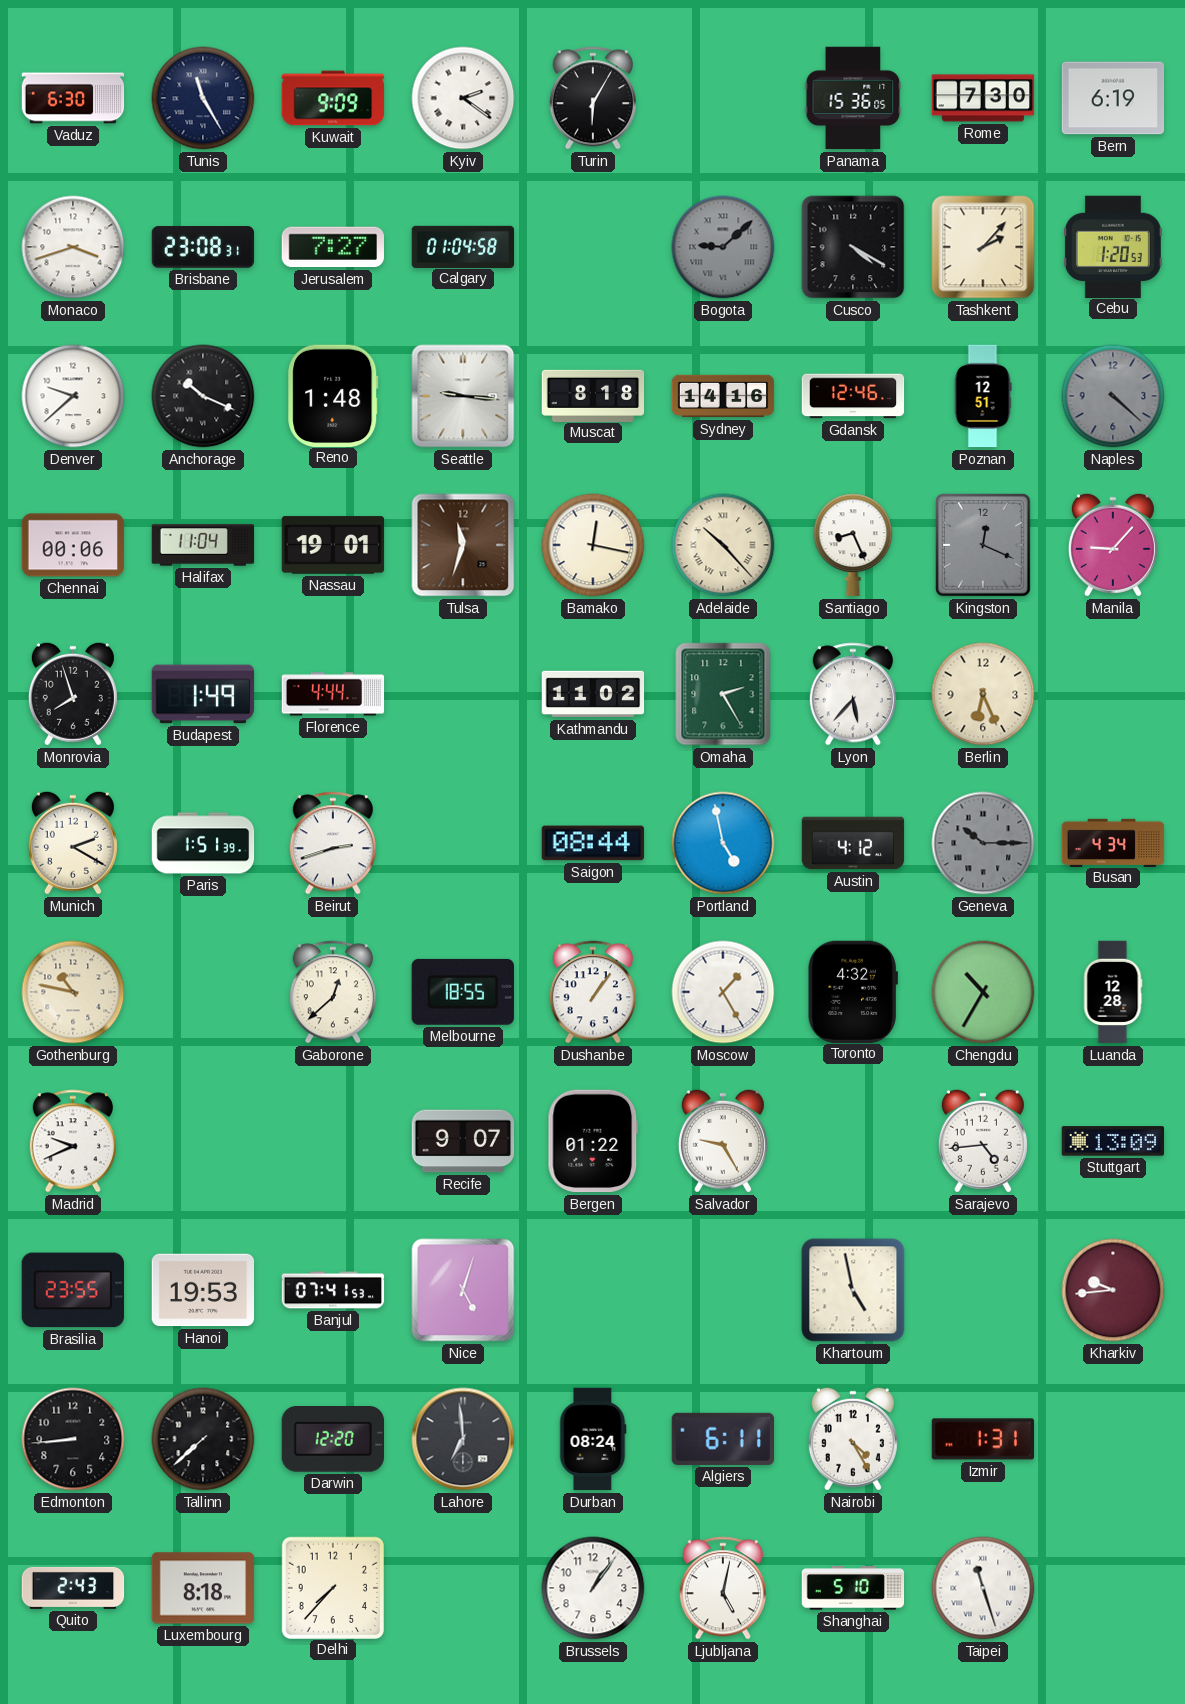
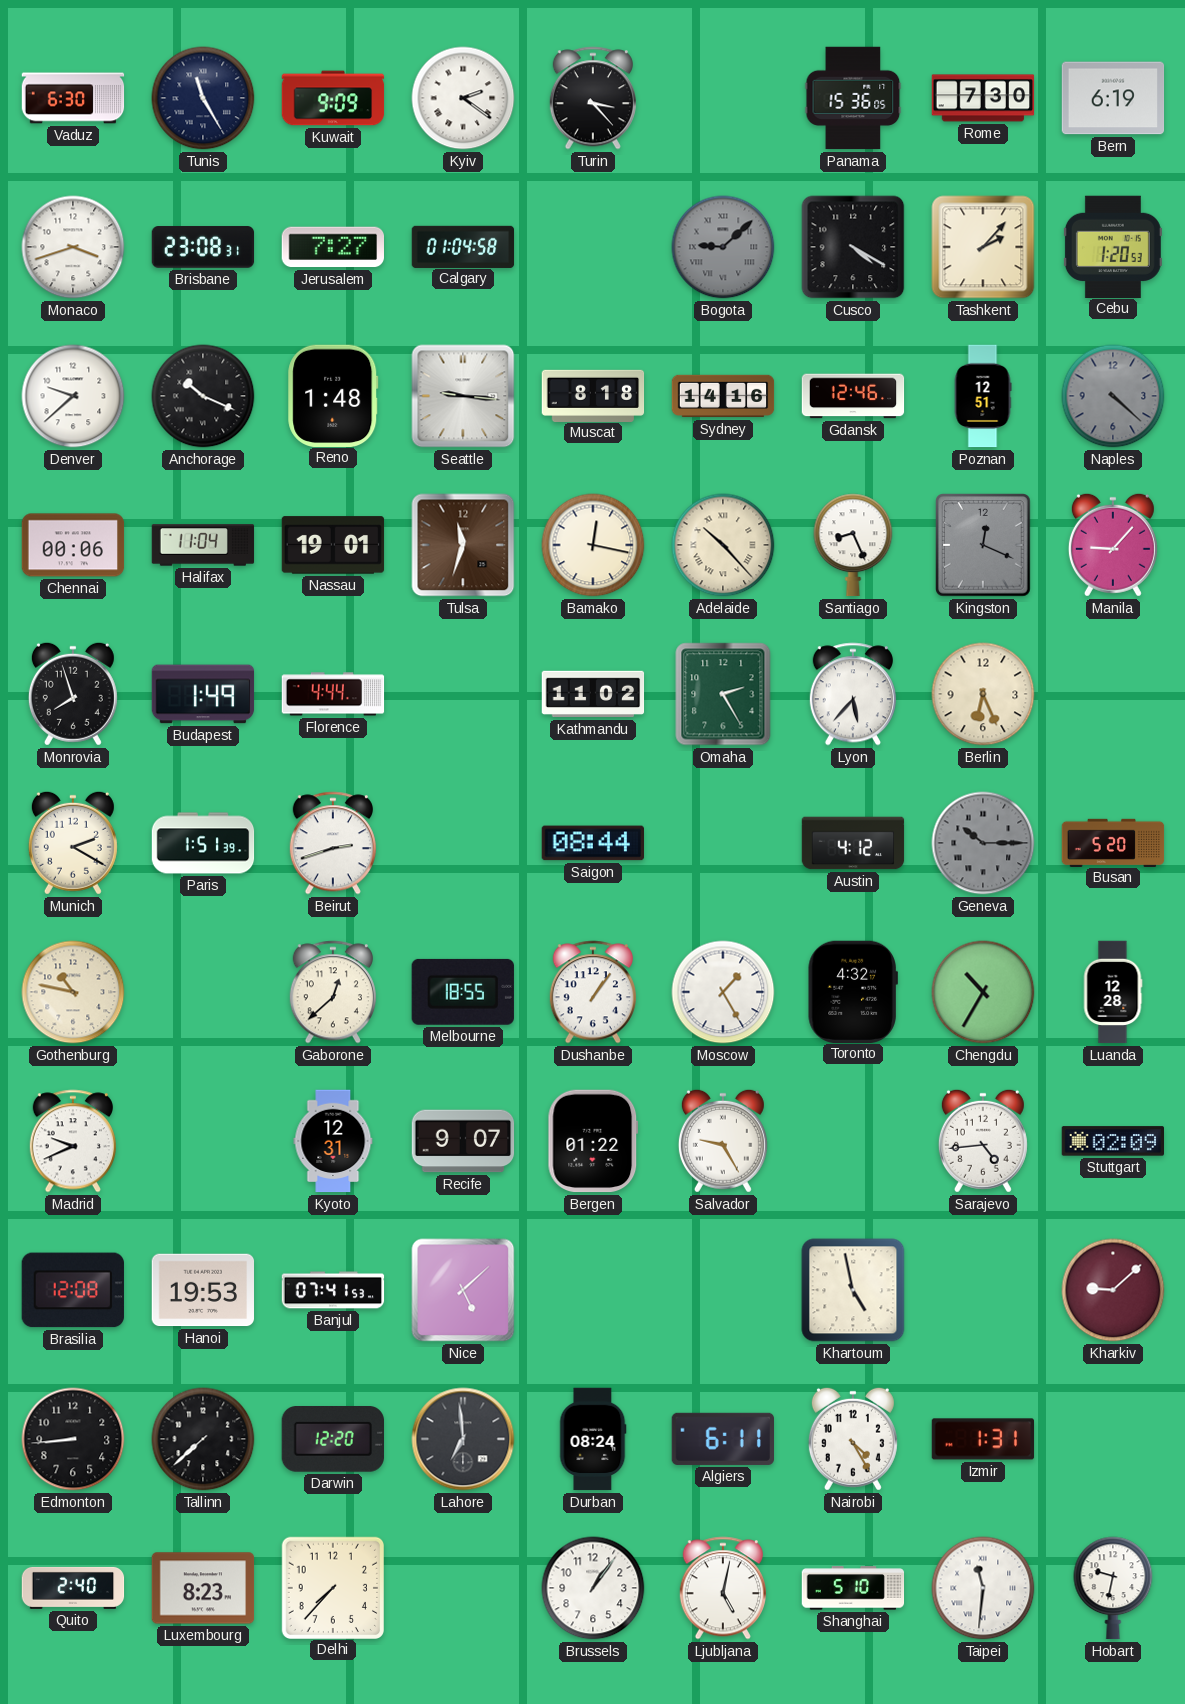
Turin: 6:05 -> 3:23 (593, 98)
Portland: 4:58 -> none (723, 843)
Busan: 4:34 -> 5:20 (1113, 842)
Kyoto: none -> 12:31 (333, 1141)
Stuttgart: 13:09 -> 02:09 (1113, 1141)
Brasilia: 23:55 -> 12:08 (72, 1290)
Nice: 5:03 -> 5:08 (463, 1290)
Kharkiv: 9:44 -> 9:08 (1113, 1290)
Quito: 2:43 -> 2:40 (73, 1588)
Luxembourg: 8:18 -> 8:23 (203, 1588)
Taipei: 11:27 -> 11:31 (983, 1588)
Hobart: none -> 9:32 (1113, 1588)
